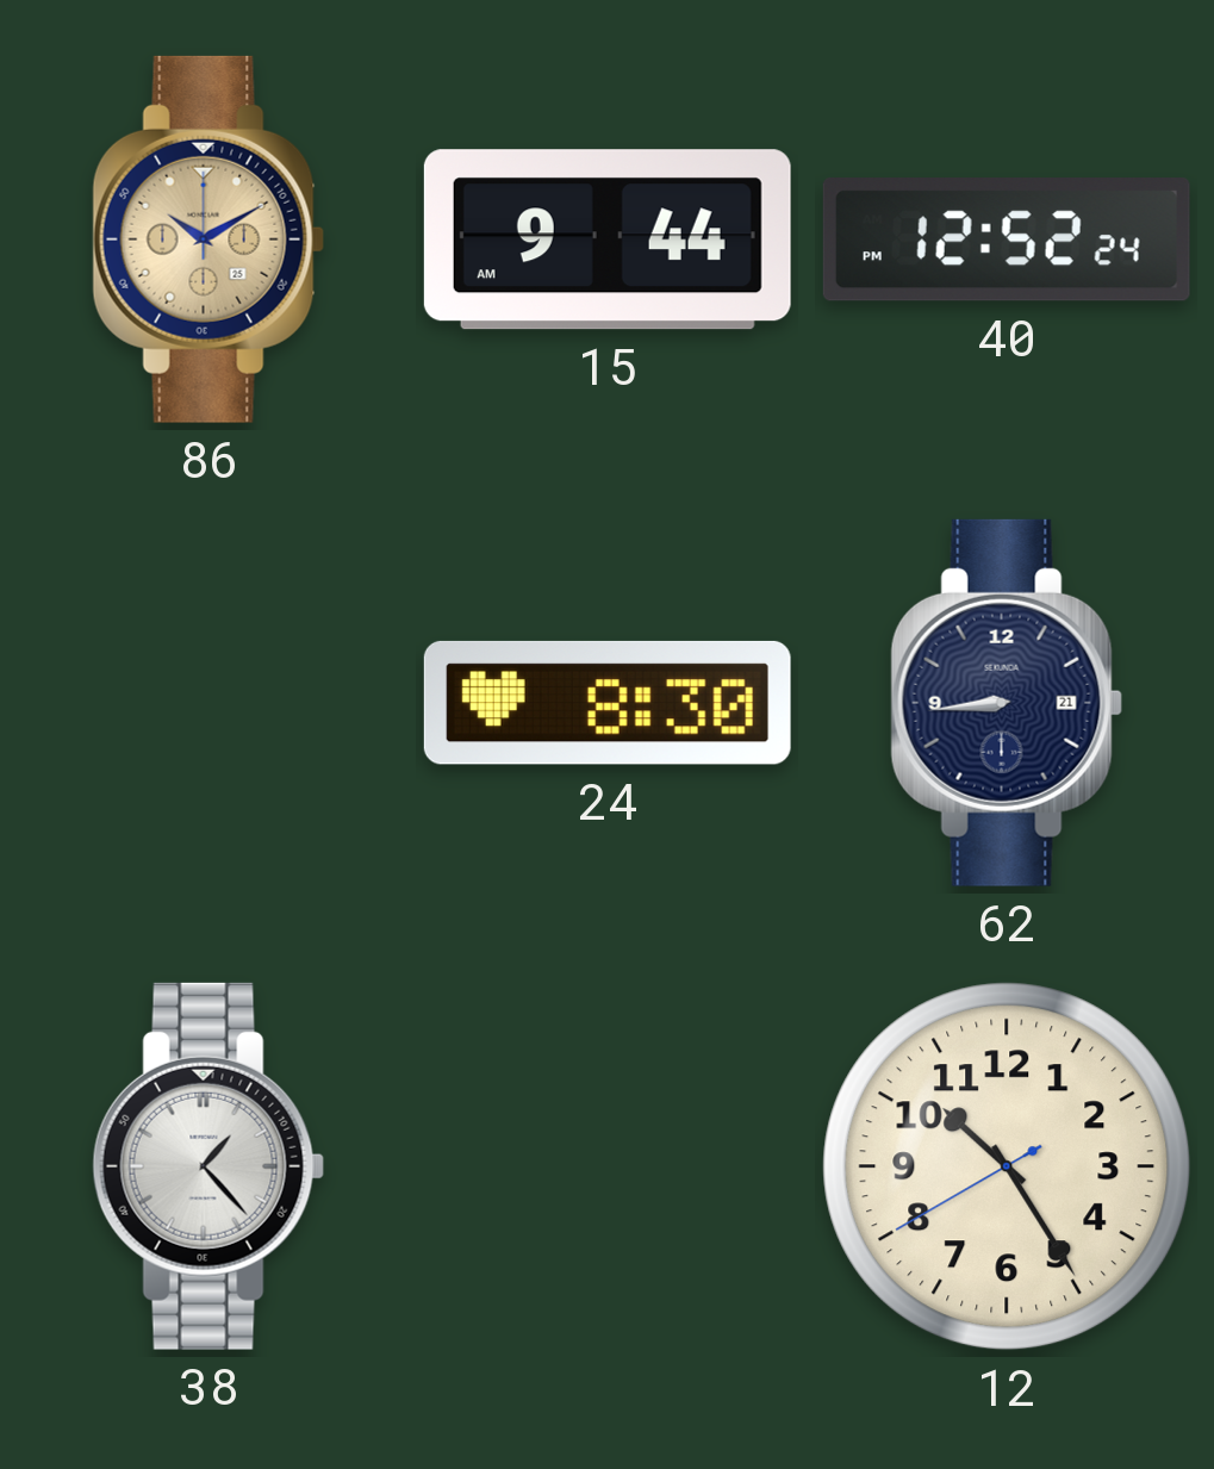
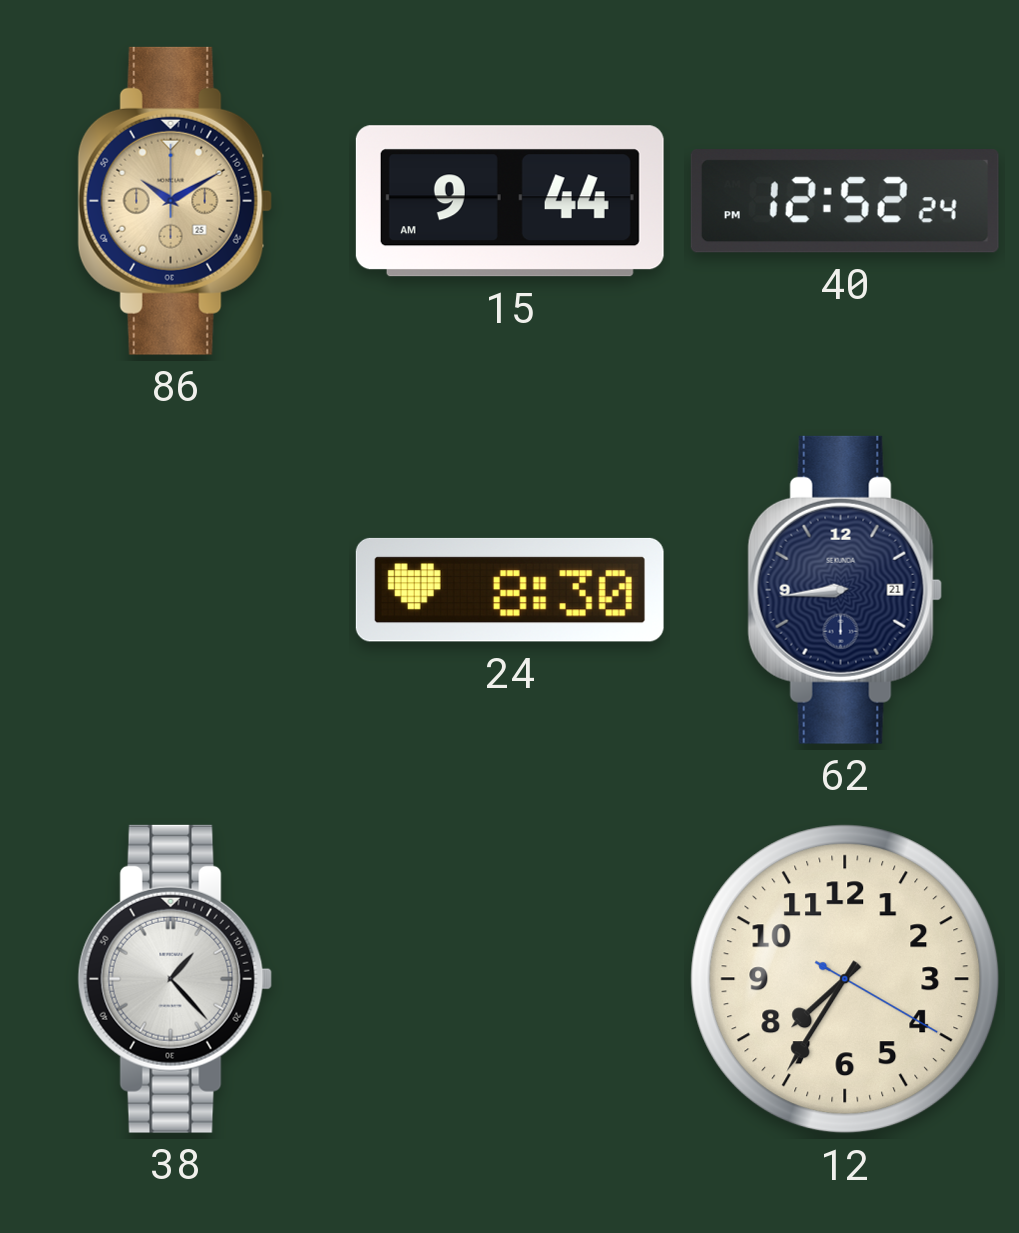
12: 10:24 -> 7:35 (845, 979)
